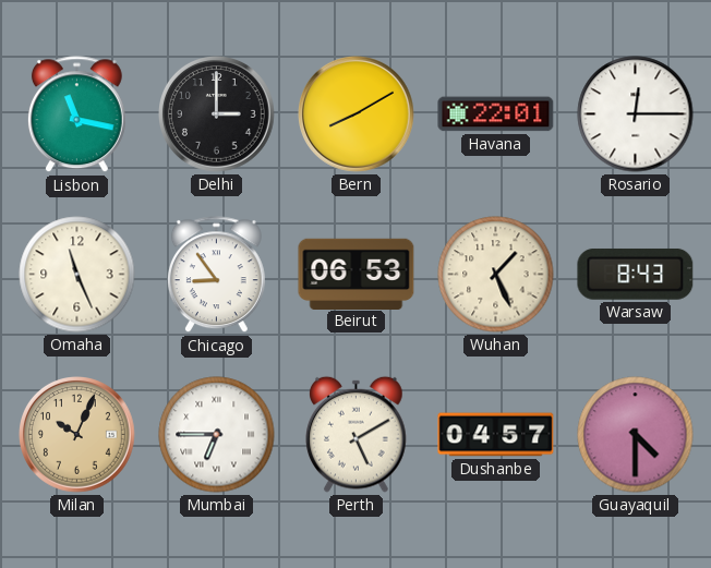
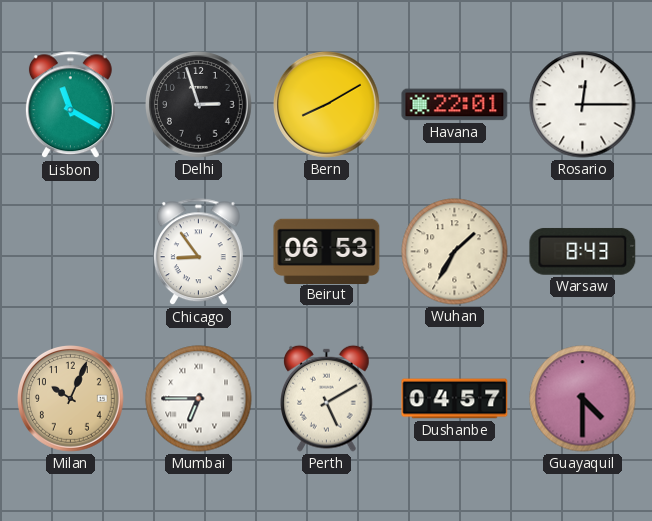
Lisbon: 11:17 -> 11:20 (70, 105)
Delhi: 3:00 -> 2:57 (199, 105)
Omaha: 11:26 -> none (77, 275)
Wuhan: 1:26 -> 1:35 (455, 252)
